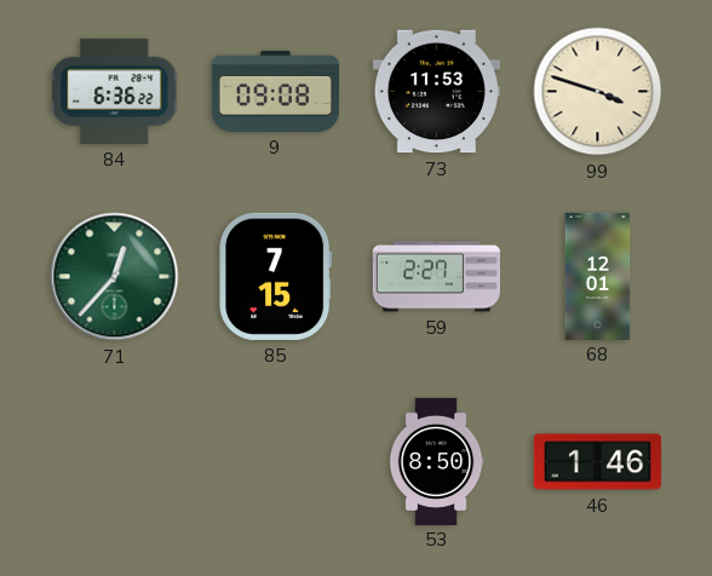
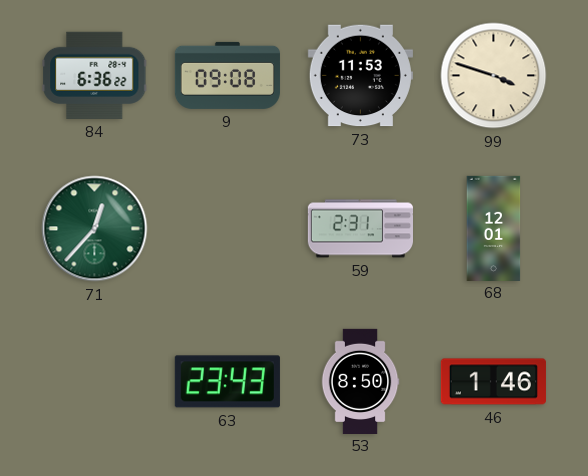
85: 7:15 -> none (276, 276)
59: 2:27 -> 2:31 (360, 229)
63: none -> 23:43 (227, 382)
